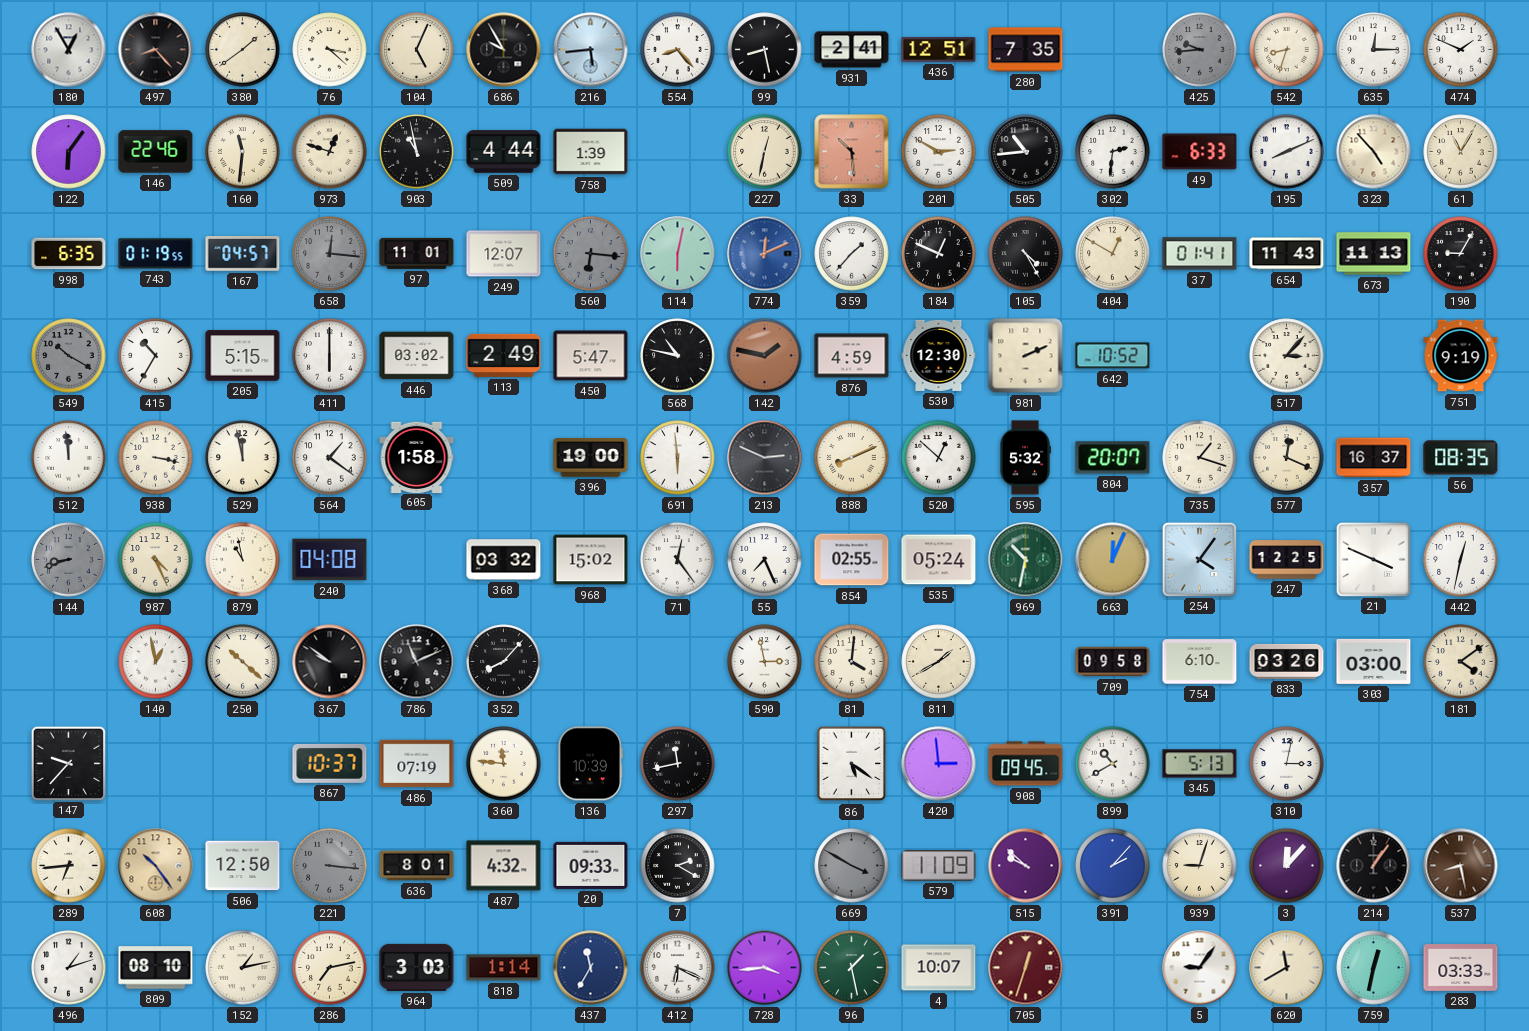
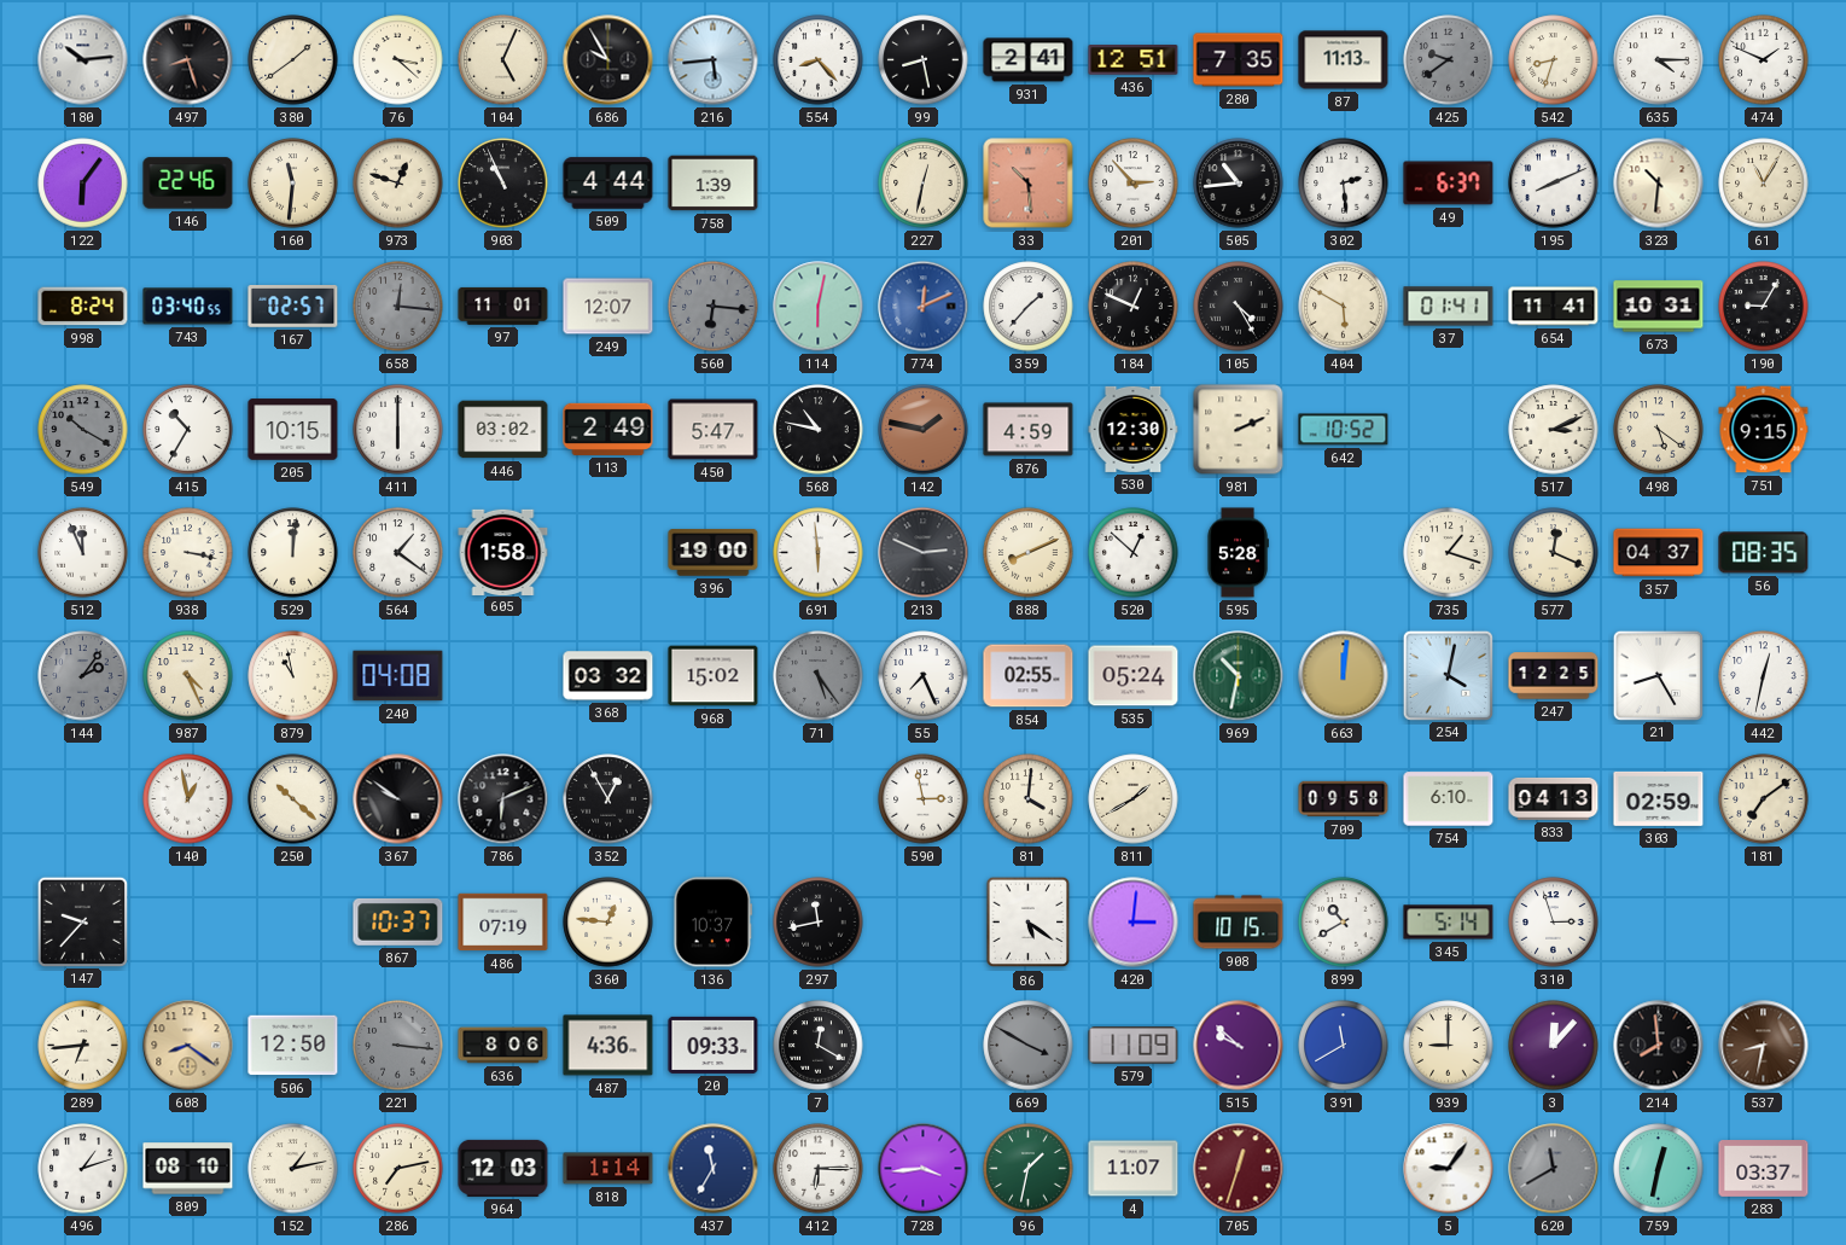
180: 12:55 -> 10:14 (83, 60)
497: 8:23 -> 8:27 (188, 60)
87: none -> 11:13 (1344, 60)
425: 9:44 -> 9:39 (1449, 60)
635: 12:15 -> 4:15 (1659, 60)
903: 10:58 -> 10:56 (503, 184)
201: 2:50 -> 2:53 (1134, 184)
302: 2:31 -> 2:29 (1344, 184)
49: 6:33 -> 6:37 (1449, 184)
323: 4:53 -> 10:31 (1659, 184)
998: 6:35 -> 8:24 (83, 307)
743: 01:19 -> 03:40 (188, 307)
167: 04:57 -> 02:57 (293, 307)
404: 12:50 -> 5:50 (1344, 307)
654: 11:43 -> 11:41 (1554, 307)
673: 11:13 -> 10:31 (1659, 307)
205: 5:15 -> 10:15 (293, 430)
517: 3:07 -> 3:11 (1554, 430)
498: none -> 5:21 (1659, 430)
751: 9:19 -> 9:15 (1764, 430)
512: 11:59 -> 11:56 (83, 553)
529: 11:58 -> 12:01 (293, 553)
595: 5:32 -> 5:28 (1238, 553)
804: 20:07 -> none (1113, 458)
357: 16:37 -> 04:37 (1659, 553)
144: 8:42 -> 2:06 (83, 676)
71: 12:24 -> 5:24 (819, 676)
71 dial: white -> grey (819, 676)
663: 12:04 -> 12:01 (1344, 676)
254: 4:06 -> 4:02 (1448, 675)
21: 3:49 -> 8:25 (1658, 675)
786: 11:11 -> 6:11 (503, 799)
352: 8:07 -> 12:55 (608, 799)
833: 03:26 -> 04:13 (1554, 798)
303: 03:00 -> 02:59 (1659, 798)
181: 4:09 -> 7:09 (1764, 799)
360: 11:46 -> 12:46 (608, 923)
136: 10:39 -> 10:37 (714, 923)
420: 2:59 -> 3:01 (1134, 923)
908: 09:45 -> 10:15 (1239, 923)
345: 5:13 -> 5:14 (1449, 923)
310: 3:02 -> 2:57 (1554, 923)
608: 10:24 -> 8:21 (188, 1046)
636: 8:01 -> 8:06 (503, 1046)
487: 4:32 -> 4:36 (608, 1046)
7: 2:20 -> 12:20 (819, 1046)
391: 2:07 -> 11:40 (1344, 1046)
939: 9:03 -> 9:00 (1449, 1046)
214: 1:06 -> 7:59 (1659, 1046)
537: 8:28 -> 8:32 (1764, 1046)
964: 3:03 -> 12:03 (503, 1168)
412: 6:19 -> 6:15 (819, 1169)
96: 1:28 -> 1:32 (1029, 1169)
4: 10:07 -> 11:07 (1134, 1169)
620 dial: cream -> grey (1554, 1169)
283: 03:33 -> 03:37 (1764, 1169)
